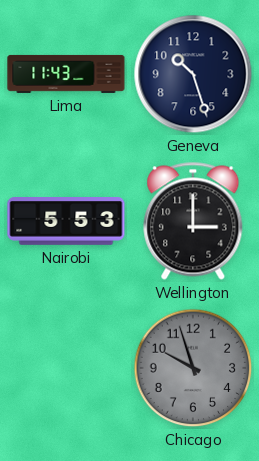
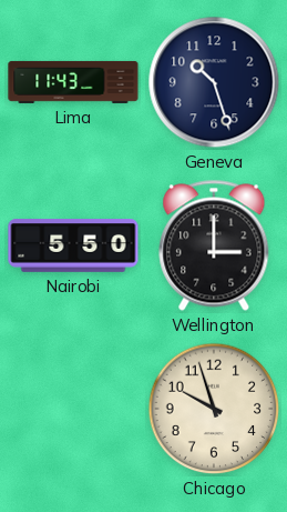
Nairobi: 5:53 -> 5:50 (73, 247)
Chicago dial: grey -> cream (214, 409)
